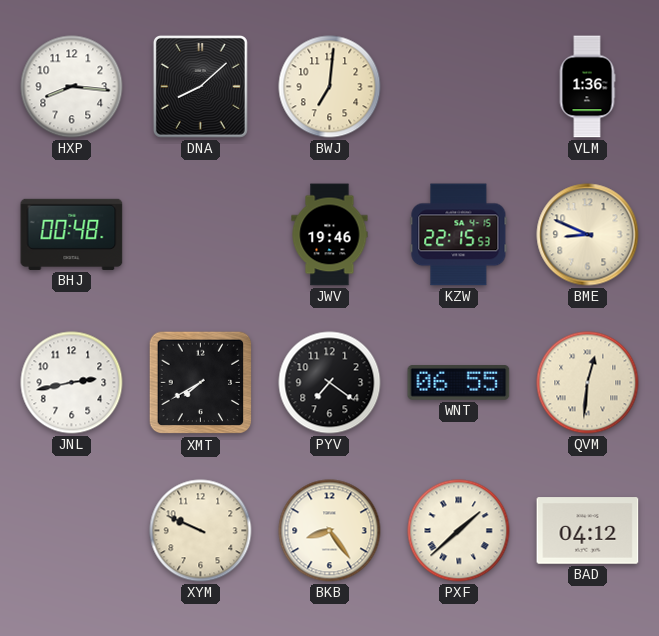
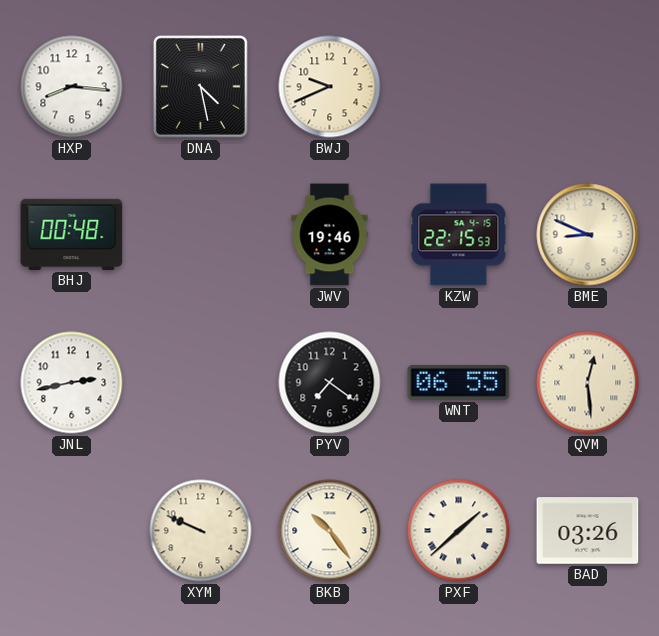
DNA: 8:08 -> 4:28 (200, 86)
BWJ: 7:01 -> 9:41 (330, 87)
VLM: 1:36 -> none (587, 87)
XMT: 7:40 -> none (201, 383)
QVM: 12:31 -> 12:29 (588, 383)
BKB: 8:24 -> 10:24 (330, 531)
BAD: 04:12 -> 03:26 (588, 531)
